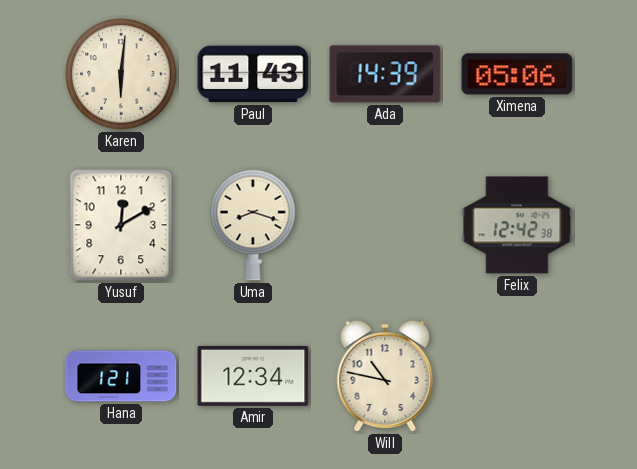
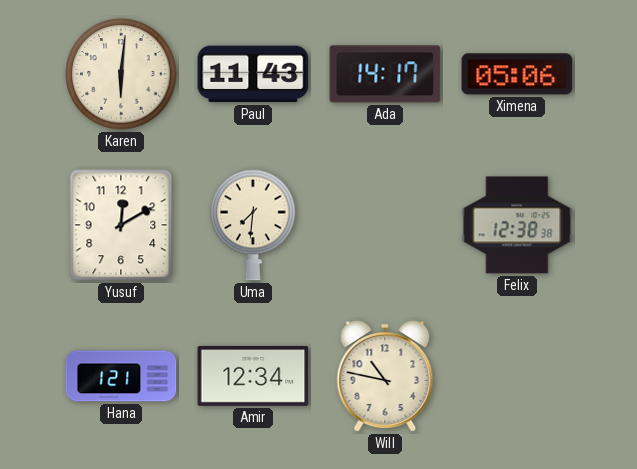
Ada: 14:39 -> 14:17 (385, 74)
Uma: 8:18 -> 7:31 (253, 225)
Felix: 12:42 -> 12:38 (517, 225)
